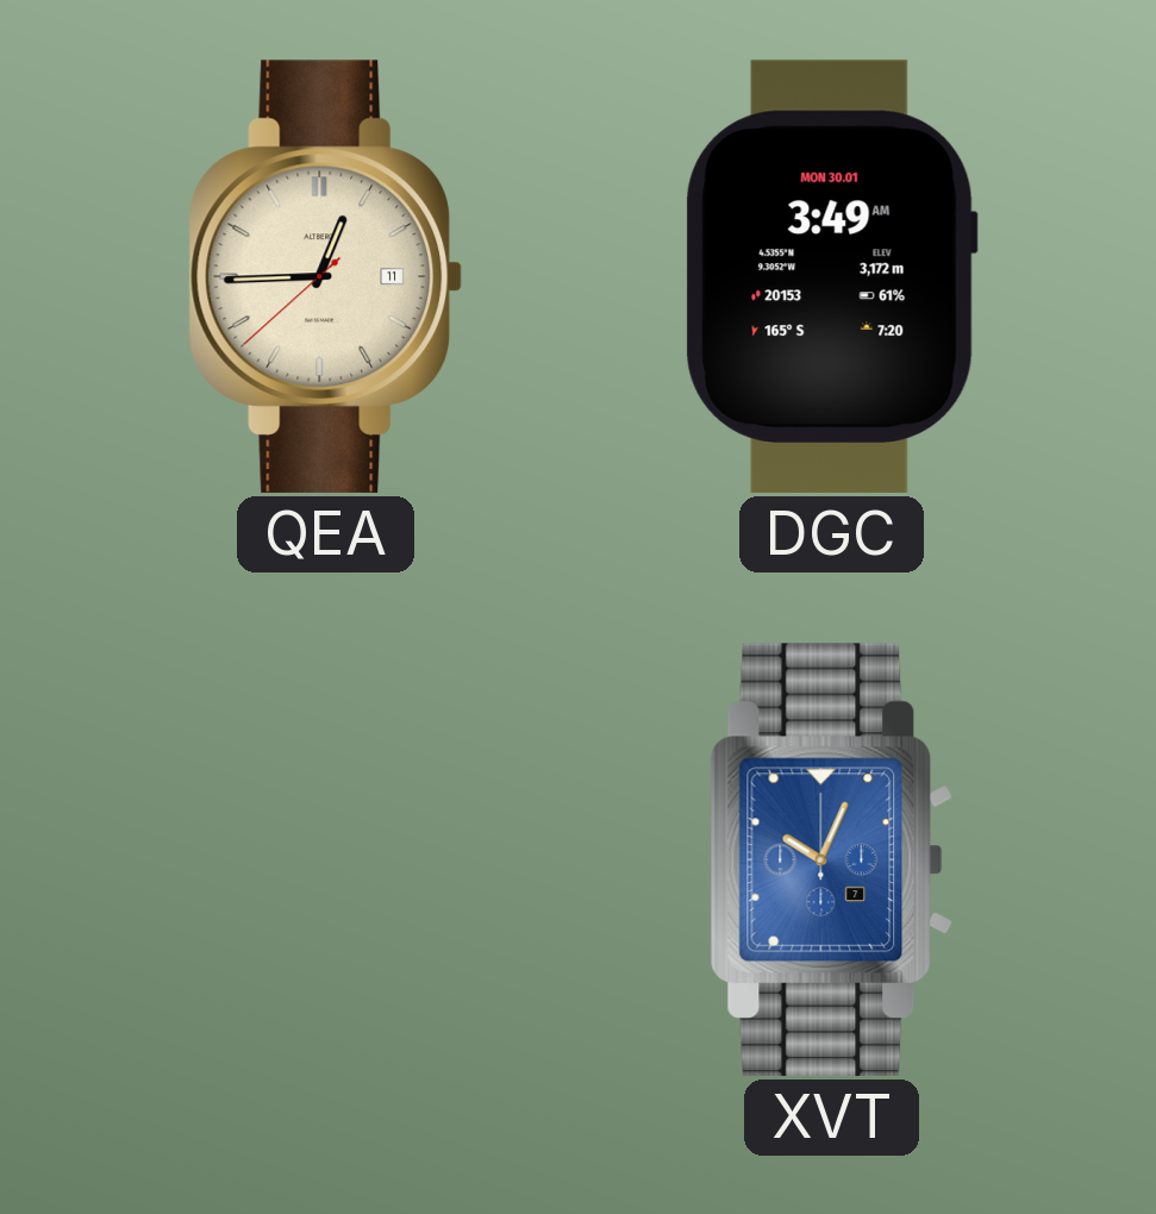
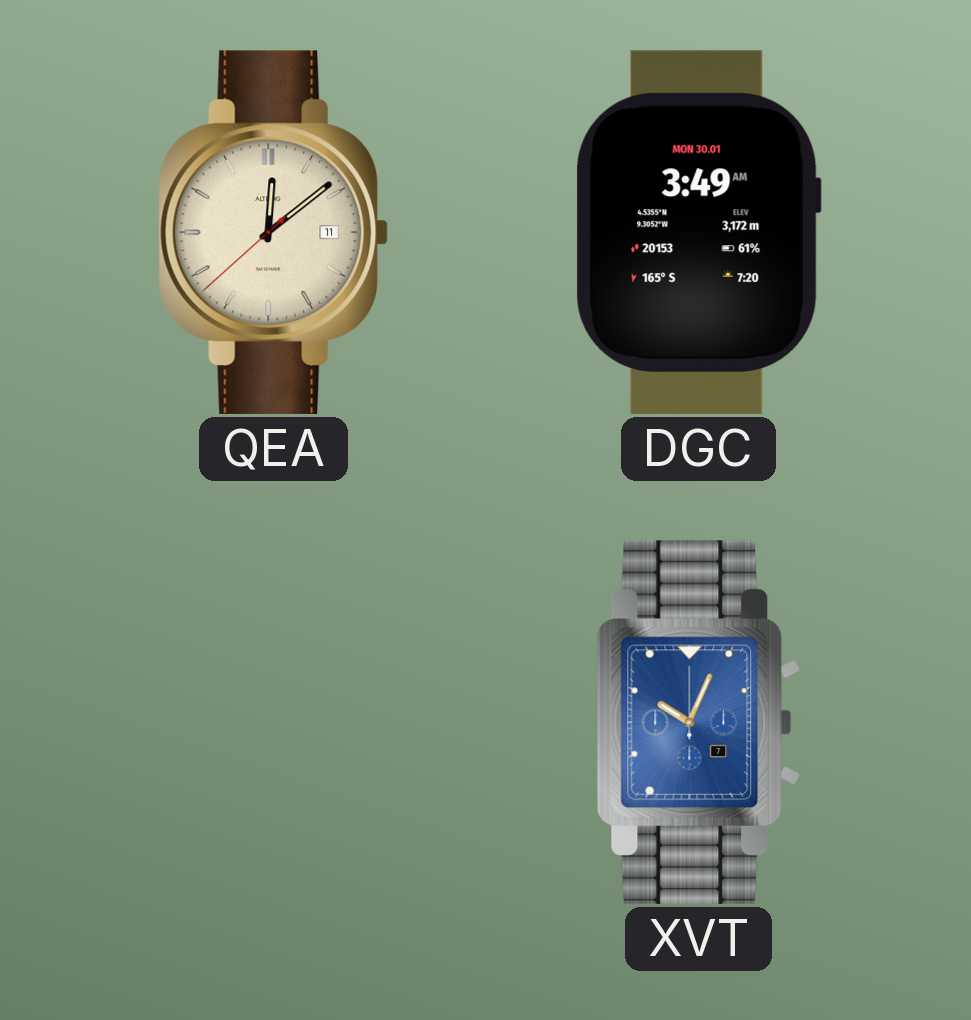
QEA: 12:44 -> 12:08 (274, 232)
